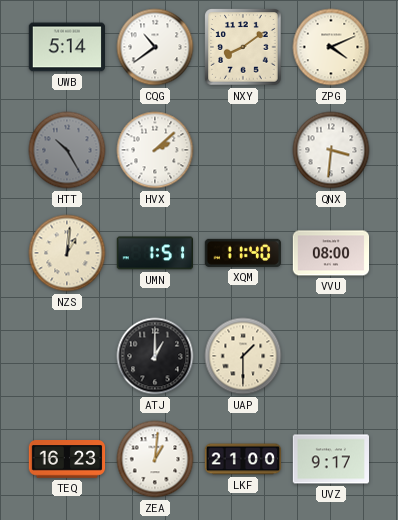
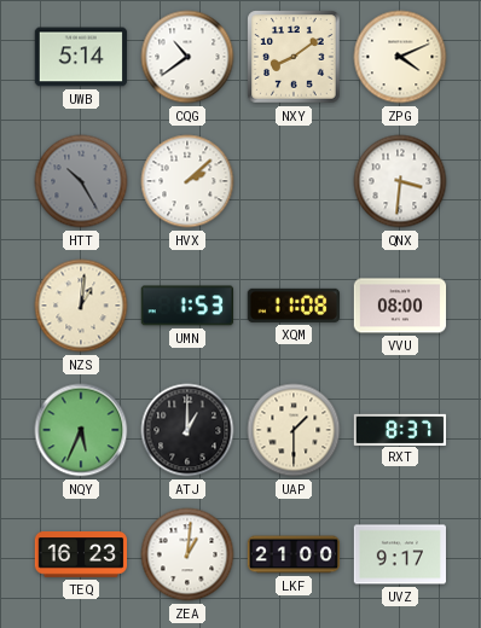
UMN: 1:51 -> 1:53 (186, 306)
XQM: 11:40 -> 11:08 (294, 306)
NQY: none -> 5:34 (81, 430)
RXT: none -> 8:37 (400, 429)
